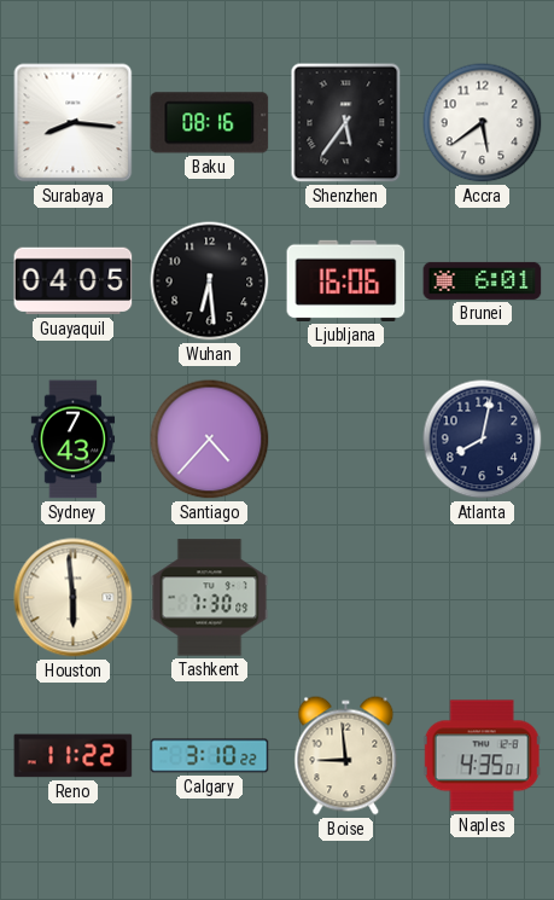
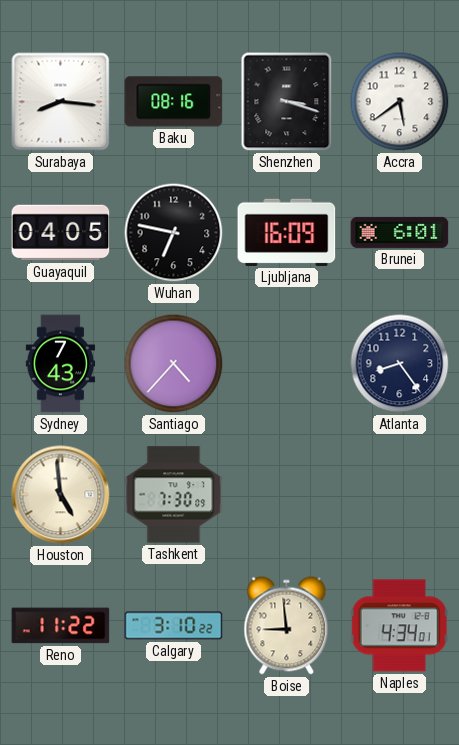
Shenzhen: 5:36 -> 3:18 (287, 102)
Wuhan: 6:29 -> 6:47 (174, 233)
Ljubljana: 16:06 -> 16:09 (287, 232)
Atlanta: 8:02 -> 8:24 (400, 364)
Houston: 5:59 -> 4:59 (61, 495)
Naples: 4:35 -> 4:34 (399, 626)
